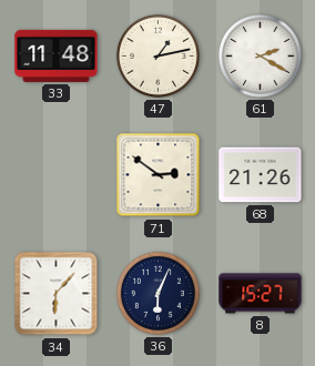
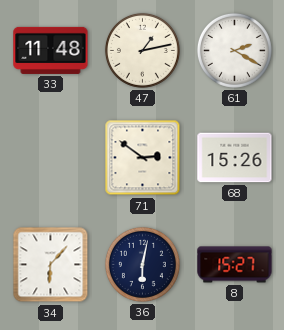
68: 21:26 -> 15:26 (235, 158)
36: 6:04 -> 6:02 (142, 264)
